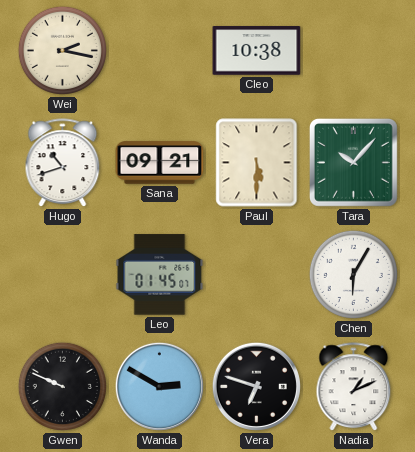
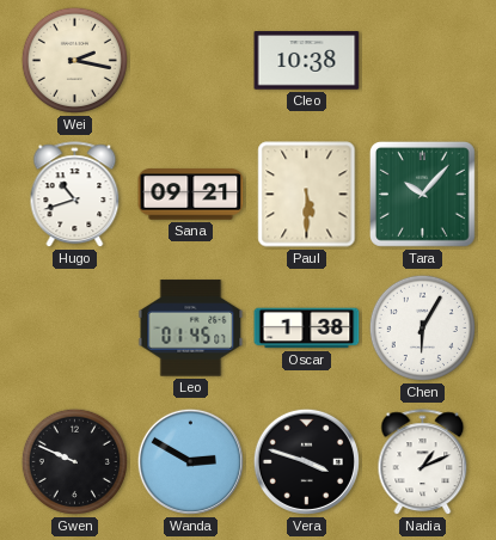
Oscar: none -> 1:38 (307, 329)
Vera: 6:48 -> 3:48 (306, 461)
